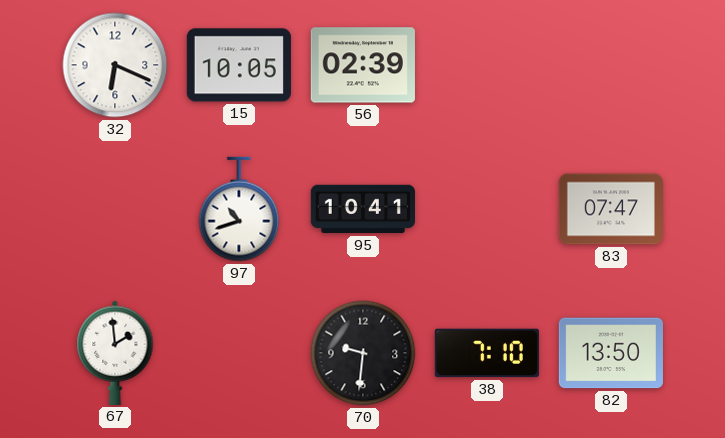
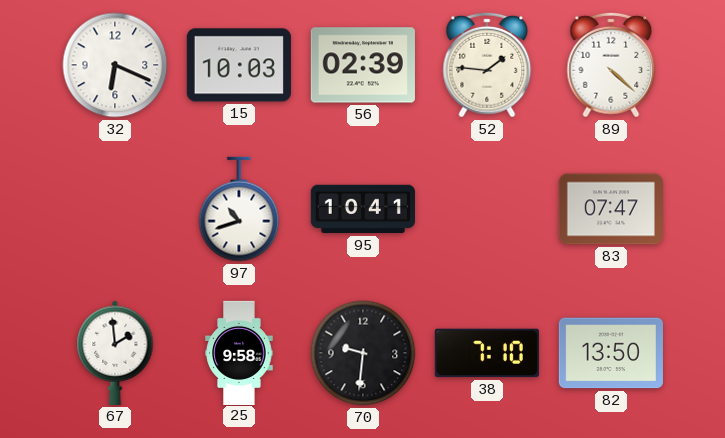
15: 10:05 -> 10:03 (239, 65)
52: none -> 1:46 (487, 65)
89: none -> 4:22 (611, 65)
25: none -> 9:58 (239, 352)
